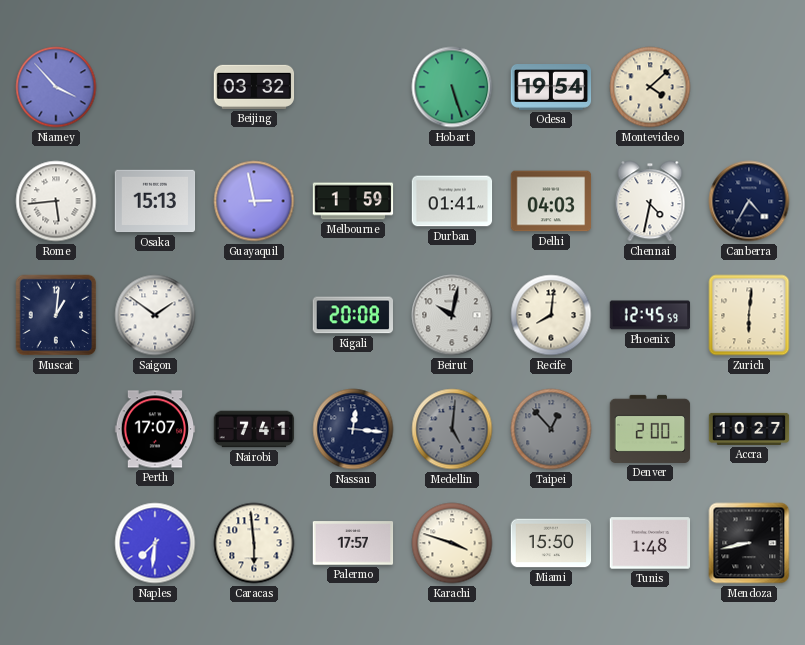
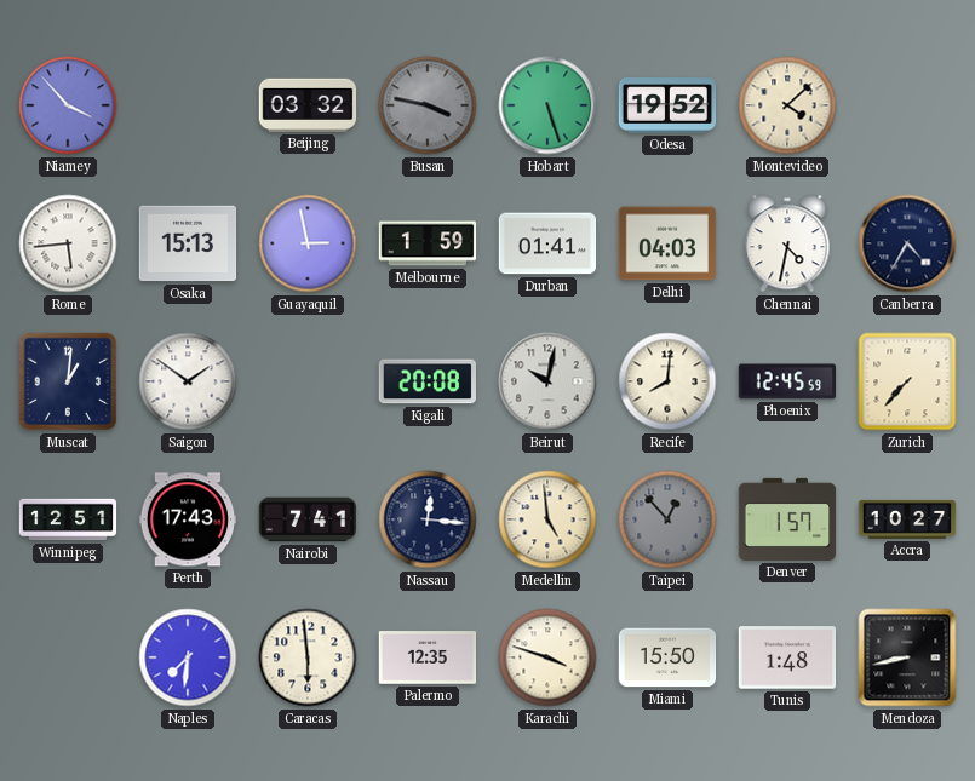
Busan: none -> 3:47 (428, 105)
Odesa: 19:54 -> 19:52 (667, 105)
Zurich: 6:01 -> 7:37 (907, 381)
Winnipeg: none -> 12:51 (68, 519)
Perth: 17:07 -> 17:43 (188, 519)
Medellin: 5:01 -> 4:59 (547, 519)
Medellin dial: grey -> cream (547, 519)
Denver: 2:00 -> 1:57 (787, 519)
Palermo: 17:57 -> 12:35 (428, 657)
